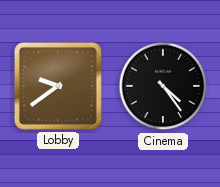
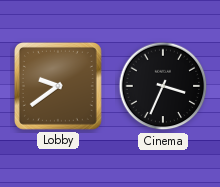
Cinema: 4:24 -> 3:34 (163, 86)
